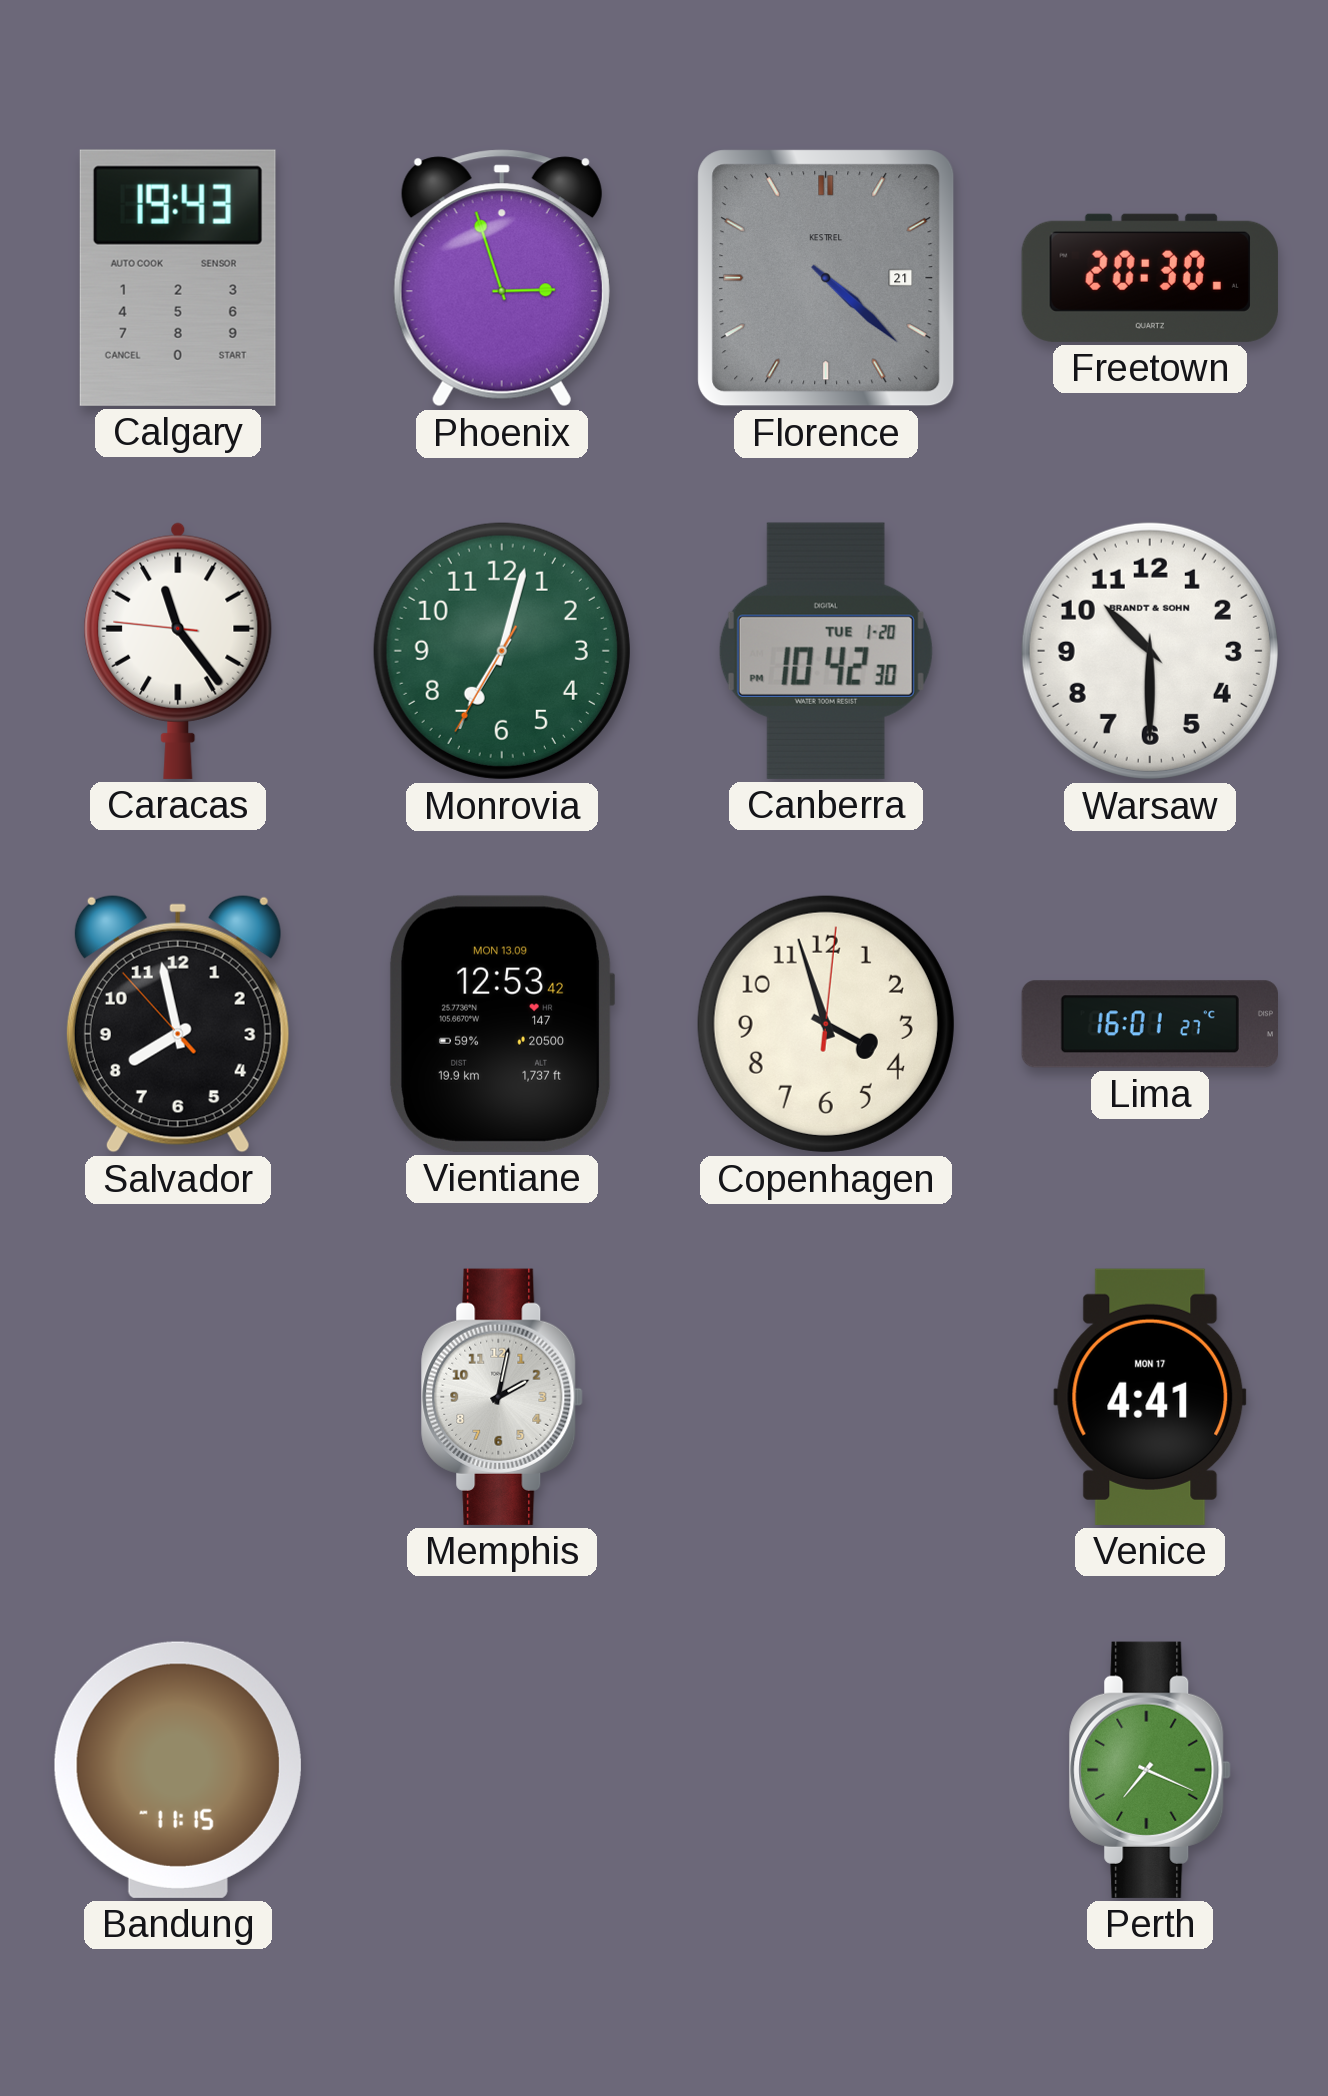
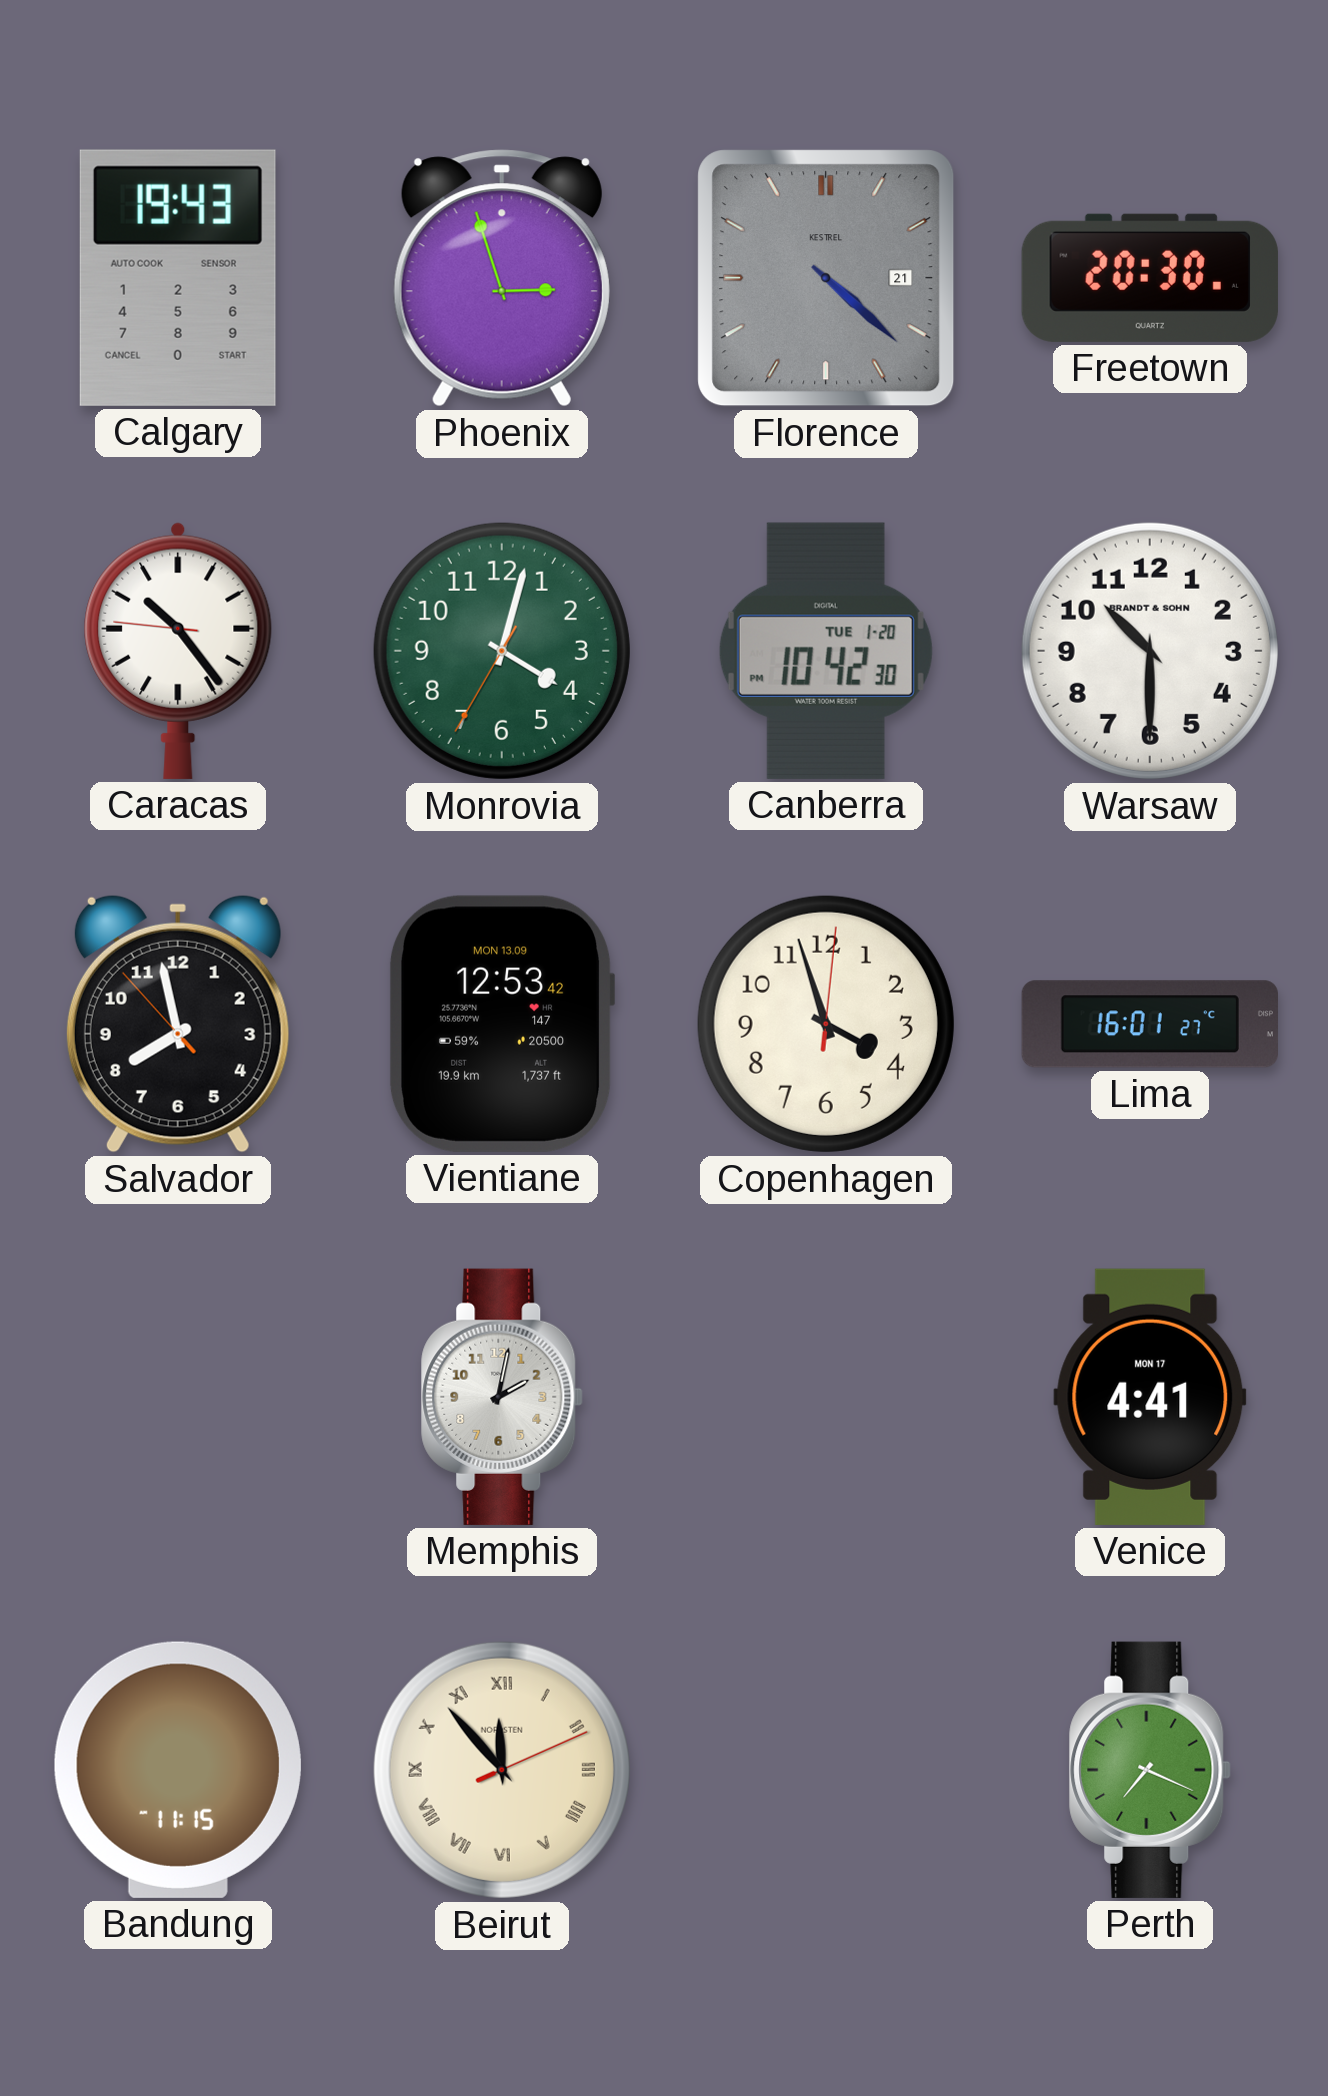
Caracas: 11:23 -> 10:23 (178, 651)
Monrovia: 7:02 -> 4:02 (502, 651)
Beirut: none -> 11:53 (502, 1770)
